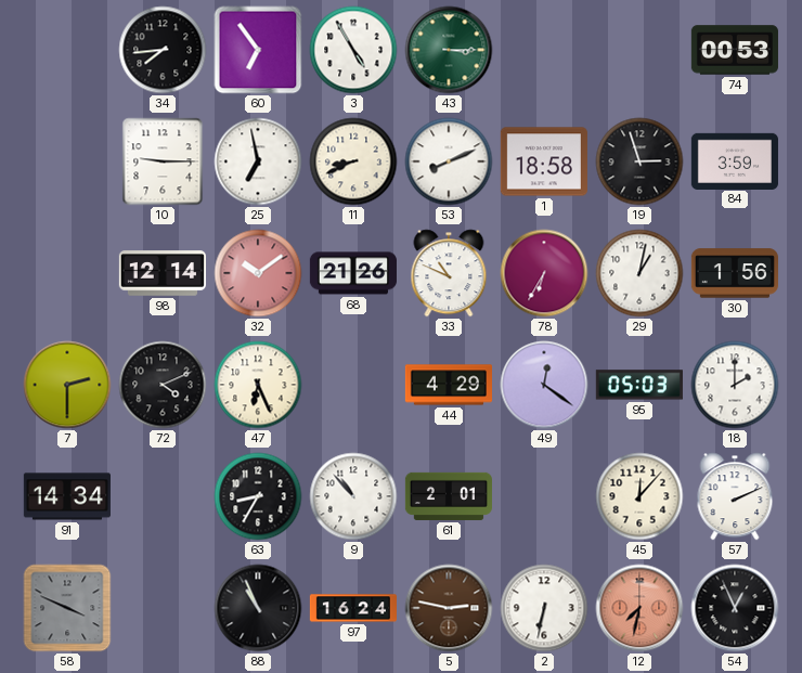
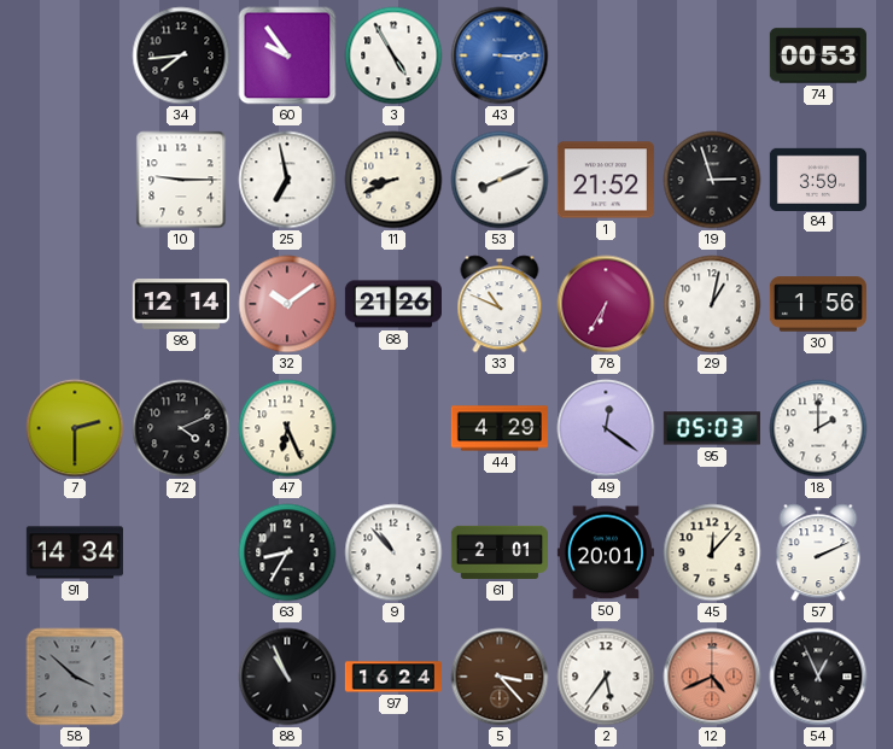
60: 6:54 -> 9:54 (287, 55)
43 dial: green -> blue (500, 55)
1: 18:58 -> 21:52 (606, 180)
50: none -> 20:01 (606, 552)
58: 3:49 -> 3:52 (75, 677)
5: 2:47 -> 3:23 (500, 677)
2: 6:32 -> 5:36 (606, 677)
12: 7:32 -> 4:41 (712, 677)
